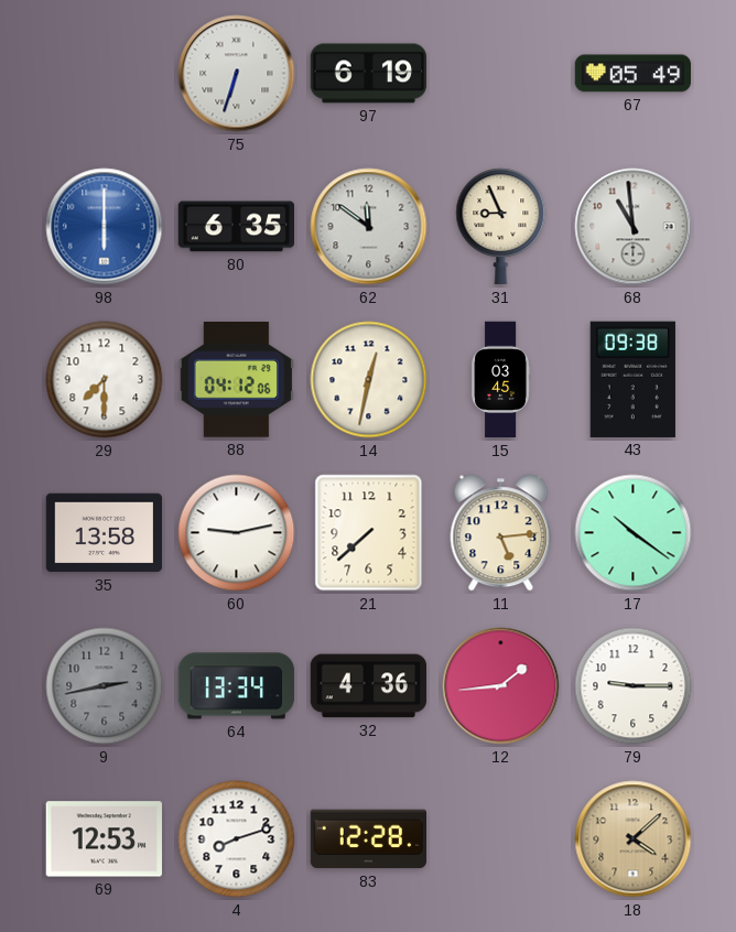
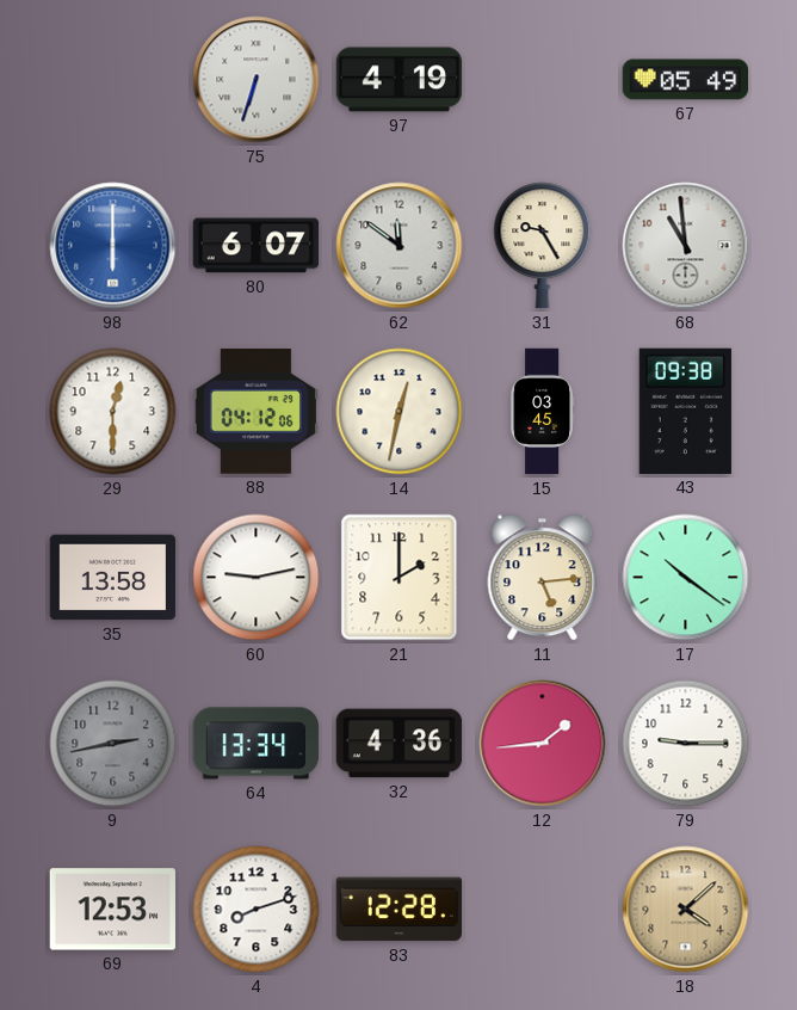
97: 6:19 -> 4:19 (400, 80)
80: 6:35 -> 6:07 (257, 246)
31: 8:56 -> 9:25 (543, 246)
29: 7:30 -> 12:30 (113, 412)
21: 7:38 -> 2:00 (400, 578)
